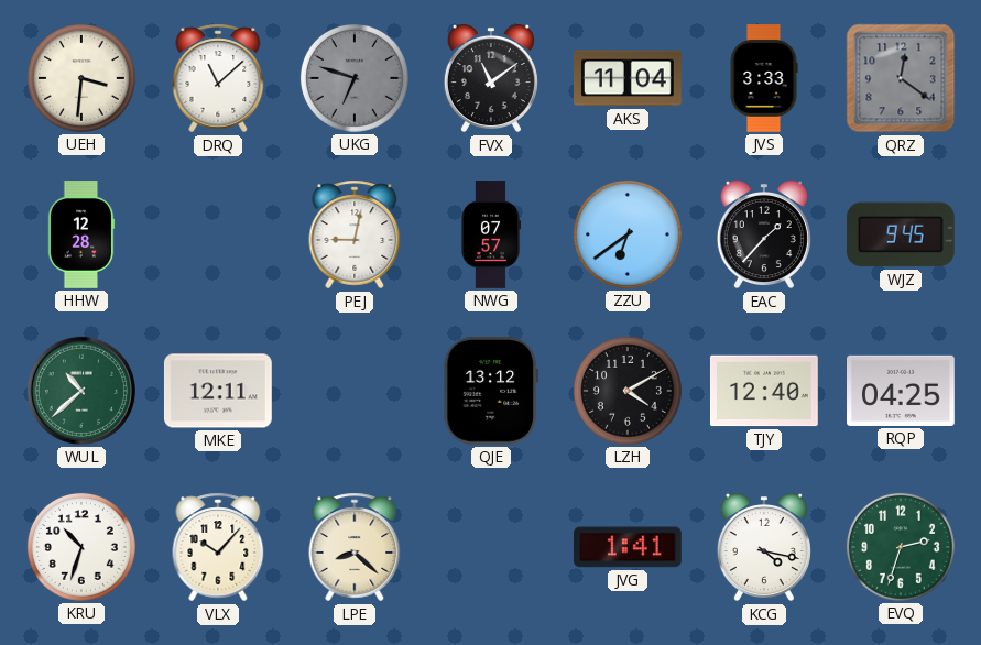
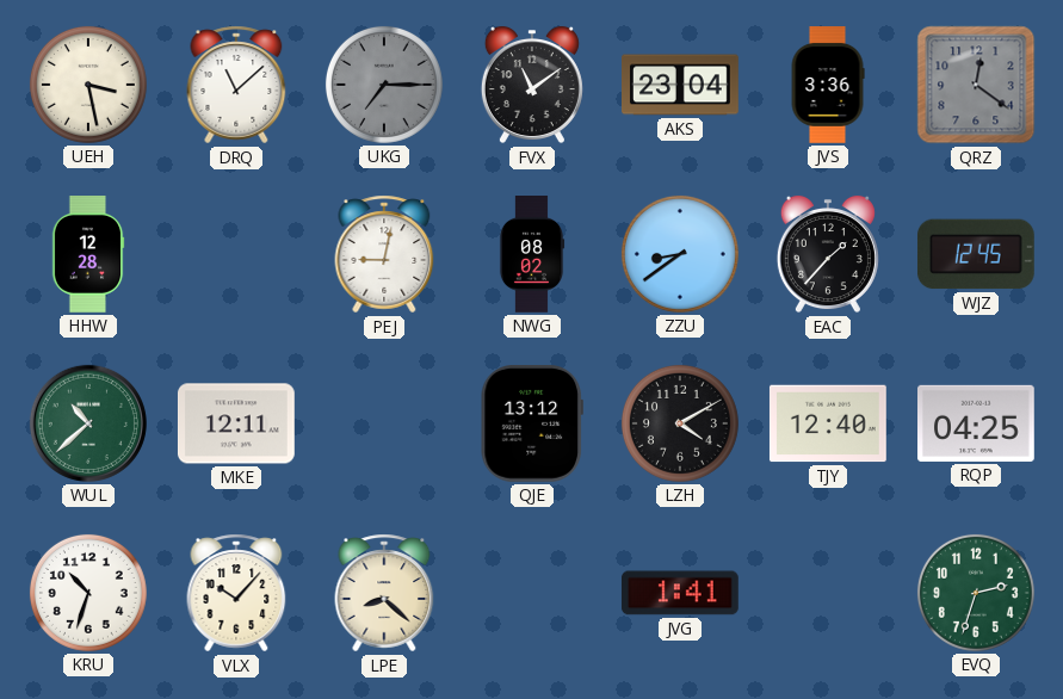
UEH: 3:31 -> 3:28 (88, 85)
UKG: 6:48 -> 7:15 (384, 85)
AKS: 11:04 -> 23:04 (681, 85)
JVS: 3:33 -> 3:36 (828, 86)
NWG: 07:57 -> 08:02 (532, 255)
ZZU: 6:39 -> 8:39 (680, 254)
WJZ: 9:45 -> 12:45 (976, 254)
KCG: 4:17 -> none (764, 547)
